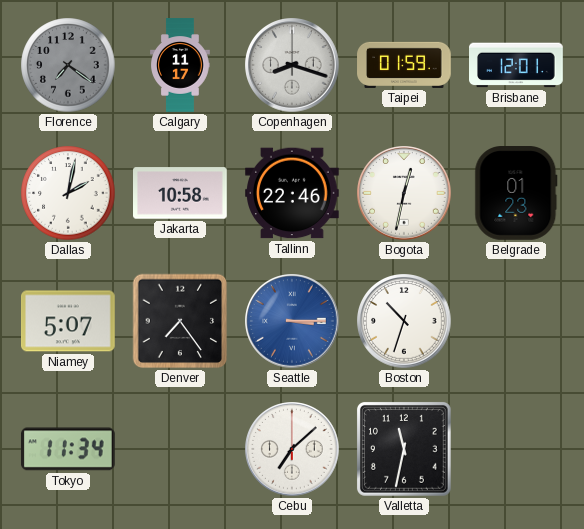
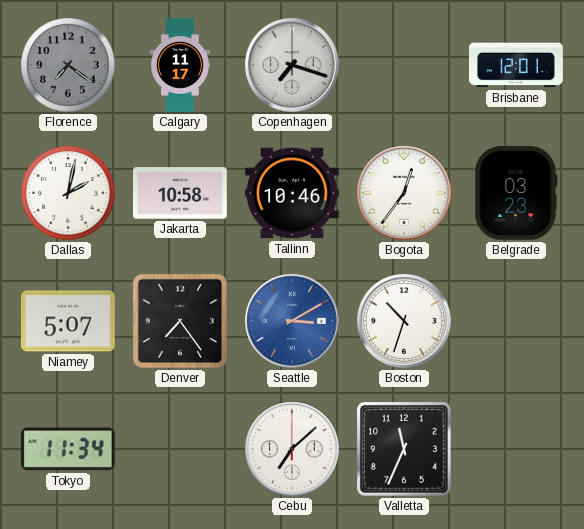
Copenhagen: 8:18 -> 7:18 (292, 65)
Taipei: 01:59 -> none (404, 65)
Tallinn: 22:46 -> 10:46 (293, 193)
Bogota: 12:32 -> 12:36 (404, 193)
Belgrade: 01:23 -> 03:23 (516, 194)
Seattle: 3:15 -> 3:10 (292, 321)
Valletta: 11:32 -> 11:34 (405, 450)
